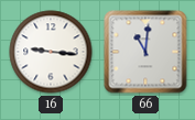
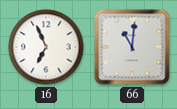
16: 9:16 -> 6:56 (46, 47)
